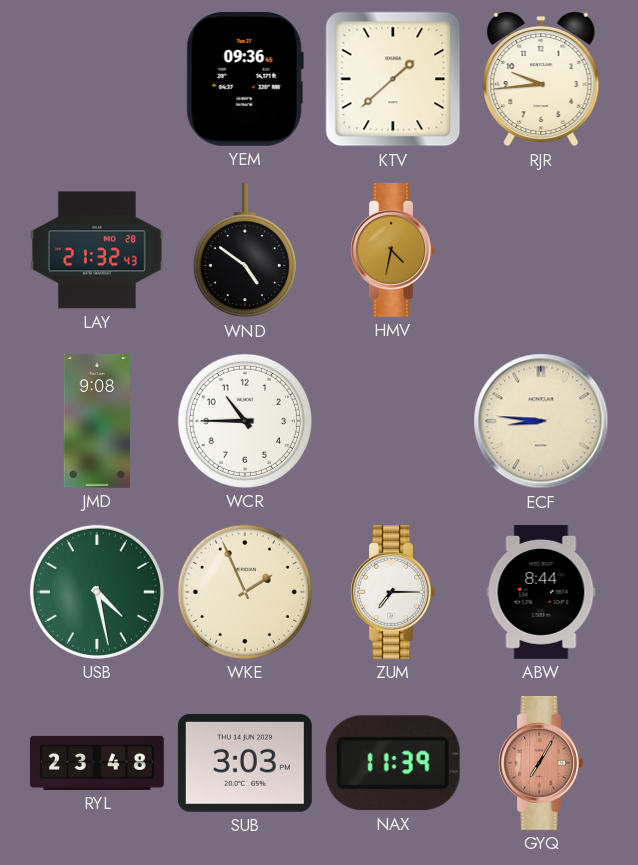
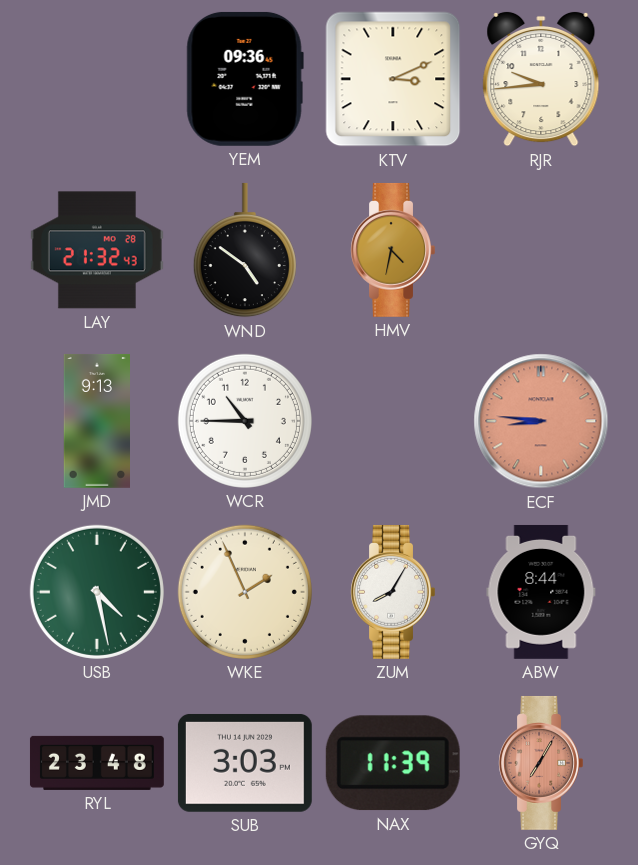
KTV: 1:38 -> 3:11 (393, 79)
JMD: 9:08 -> 9:13 (97, 421)
ECF dial: cream -> salmon (541, 421)
ZUM: 7:15 -> 8:05 (393, 592)
